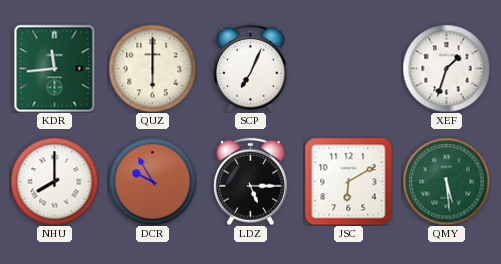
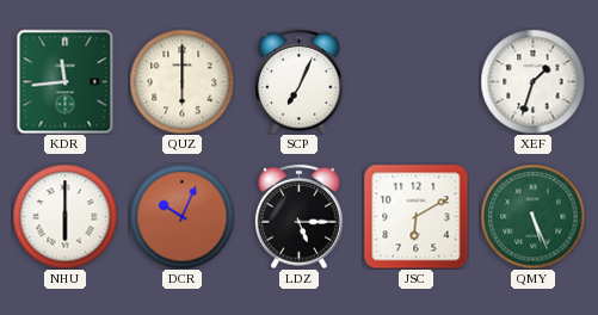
NHU: 8:00 -> 6:00 (64, 216)
DCR: 9:55 -> 10:04 (181, 216)
QMY: 5:29 -> 5:26 (532, 216)
